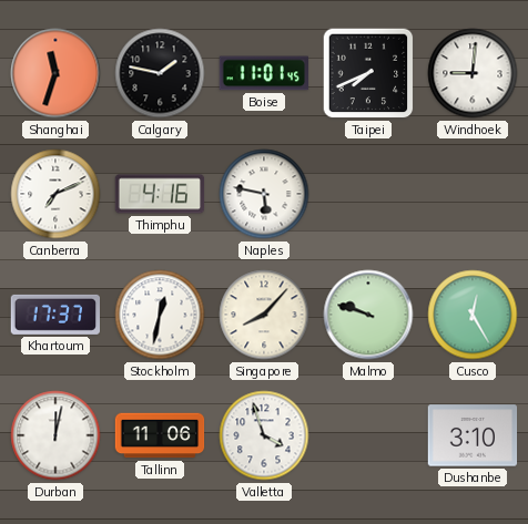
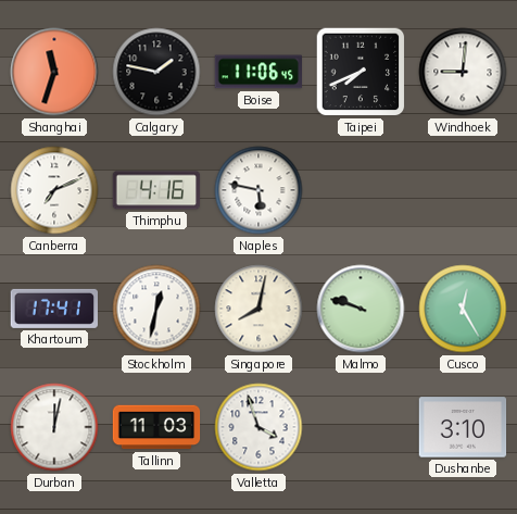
Boise: 11:01 -> 11:06 (257, 72)
Khartoum: 17:37 -> 17:41 (54, 309)
Singapore: 8:07 -> 8:02 (258, 309)
Tallinn: 11:06 -> 11:03 (156, 427)
